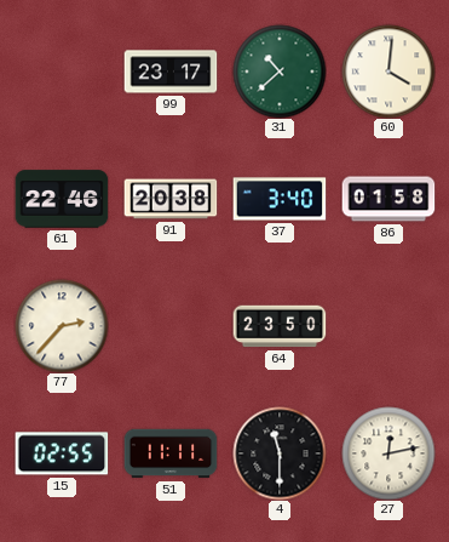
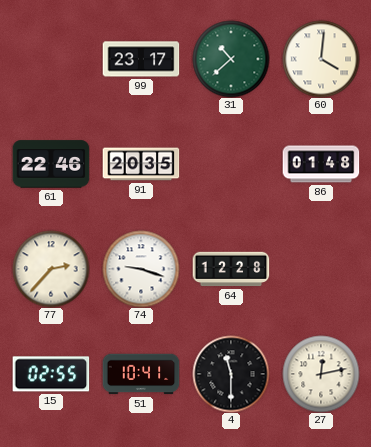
91: 20:38 -> 20:35 (141, 164)
37: 3:40 -> none (280, 199)
86: 01:58 -> 01:48 (321, 164)
74: none -> 9:18 (141, 269)
64: 23:50 -> 12:28 (231, 269)
51: 11:11 -> 10:41 (141, 374)
